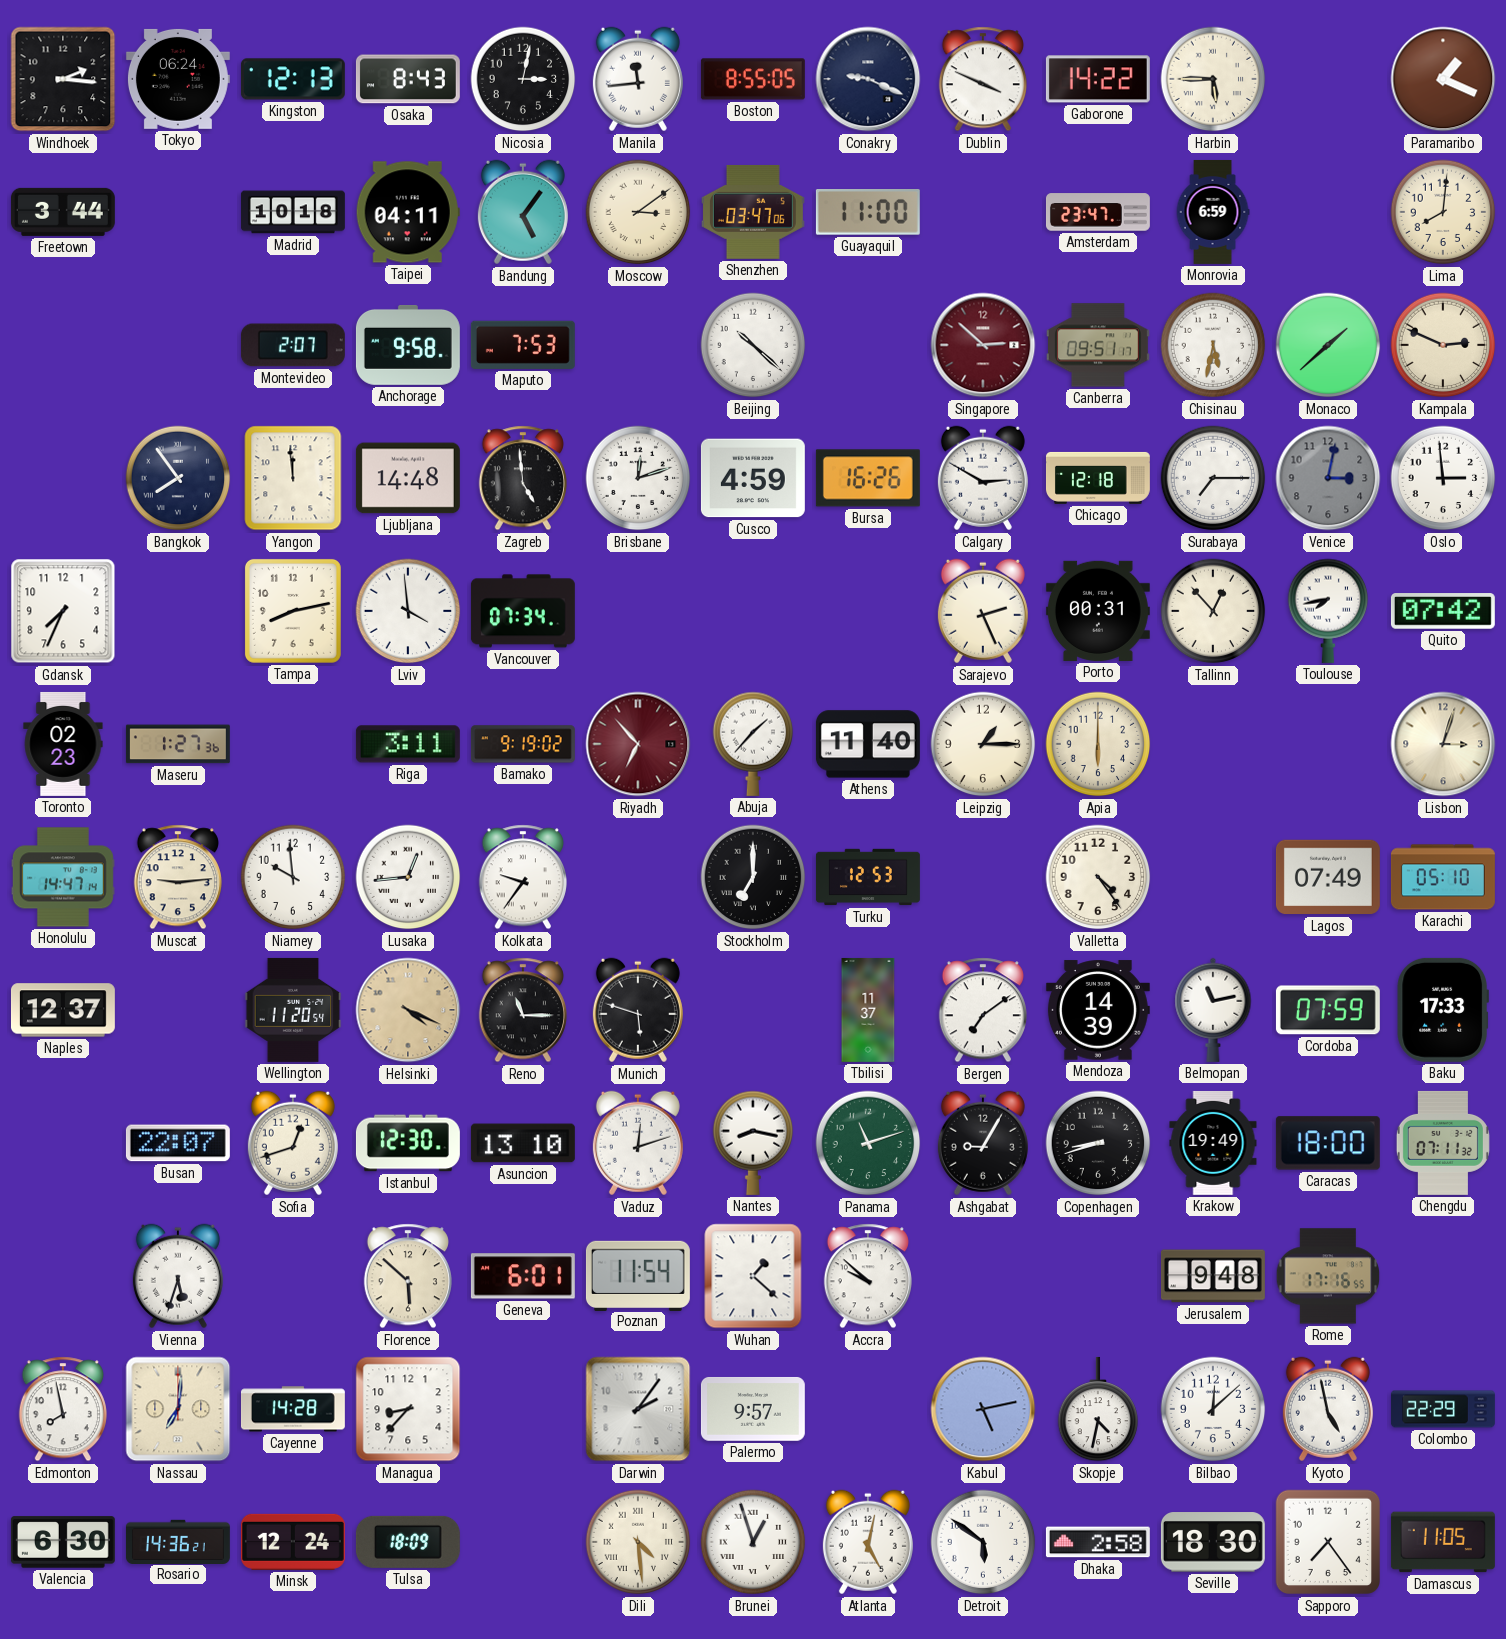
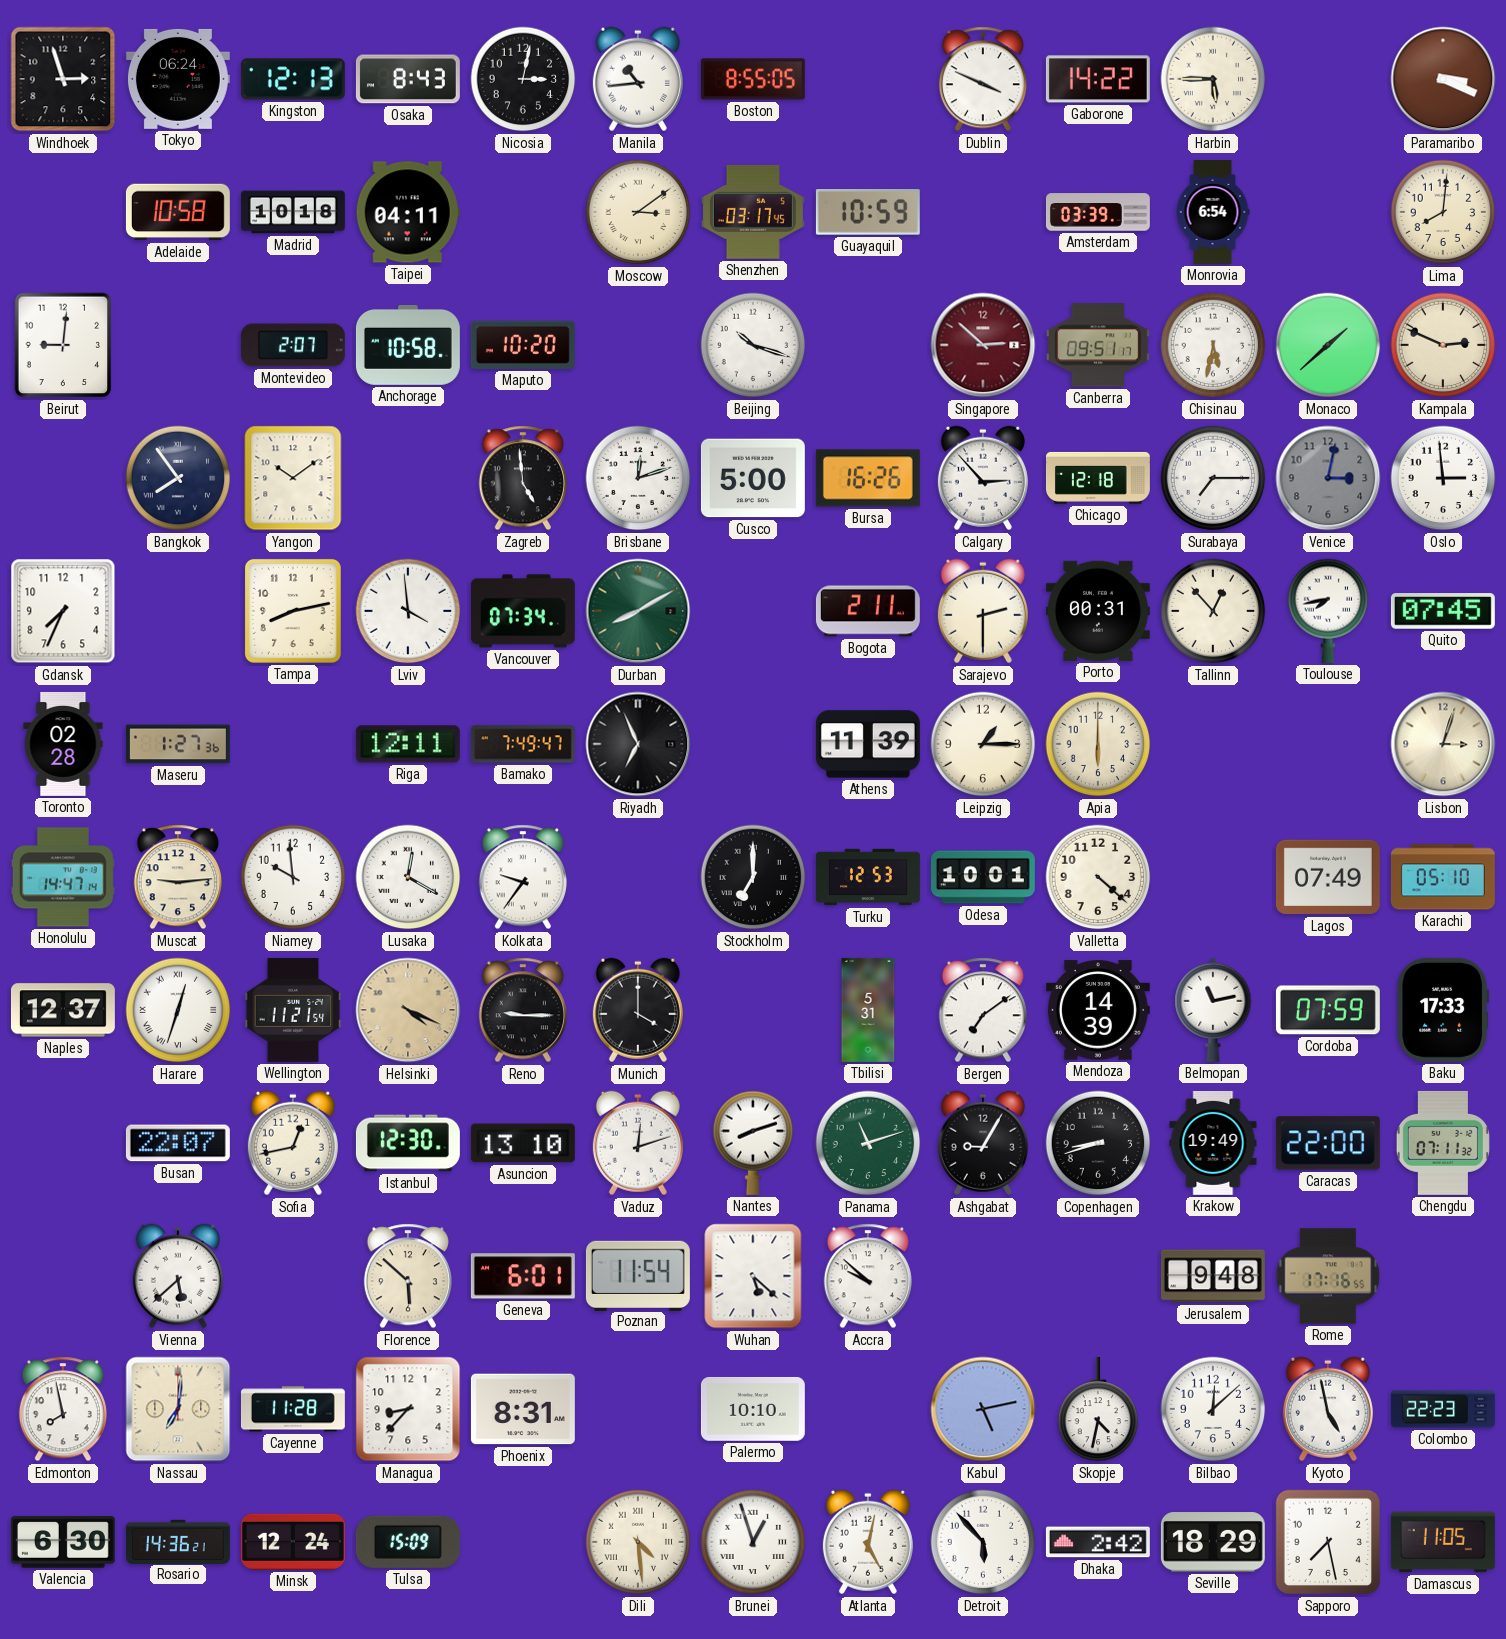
Windhoek: 2:16 -> 2:57 (63, 79)
Manila: 11:44 -> 10:44 (638, 79)
Conakry: 9:19 -> none (868, 79)
Paramaribo: 1:19 -> 3:19 (1443, 79)
Freetown: 3:44 -> none (63, 212)
Adelaide: none -> 10:58 (178, 212)
Bandung: 5:06 -> none (523, 212)
Shenzhen: 03:47 -> 03:17 (753, 212)
Guayaquil: 11:00 -> 10:59 (868, 213)
Amsterdam: 23:47 -> 03:39 (1098, 212)
Monrovia: 6:59 -> 6:54 (1213, 212)
Beirut: none -> 9:01 (63, 345)
Anchorage: 9:58 -> 10:58 (408, 345)
Maputo: 7:53 -> 10:20 (523, 345)
Beijing: 10:22 -> 10:18 (753, 345)
Yangon: 11:59 -> 10:09 (293, 478)
Ljubljana: 14:48 -> none (408, 478)
Cusco: 4:59 -> 5:00 (753, 478)
Calgary: 2:50 -> 2:53 (983, 478)
Durban: none -> 8:10 (638, 611)
Bogota: none -> 2:11 (868, 611)
Sarajevo: 2:26 -> 2:30 (983, 611)
Quito: 07:42 -> 07:45 (1443, 611)
Toronto: 02:23 -> 02:28 (63, 744)
Riga: 3:11 -> 12:11 (408, 744)
Bamako: 9:19 -> 7:49 (523, 744)
Riyadh: 6:53 -> 6:56 (638, 744)
Riyadh dial: burgundy -> black (638, 744)
Abuja: 1:37 -> none (753, 744)
Athens: 11:40 -> 11:39 (868, 744)
Lusaka: 12:44 -> 12:20 (408, 877)
Odesa: none -> 10:01 (983, 877)
Valletta: 4:24 -> 4:22 (1098, 877)
Harare: none -> 12:33 (178, 1010)
Wellington: 11:20 -> 11:21 (293, 1010)
Reno: 11:15 -> 9:15 (523, 1010)
Munich: 5:48 -> 4:00 (638, 1010)
Tbilisi: 11:37 -> 5:31 (868, 1010)
Sofia: 12:42 -> 12:43 (293, 1143)
Nantes: 8:17 -> 8:12 (753, 1143)
Caracas: 18:00 -> 22:00 (1328, 1143)
Vienna: 5:33 -> 5:38 (178, 1276)
Wuhan: 1:22 -> 5:22 (753, 1276)
Cayenne: 14:28 -> 11:28 (293, 1409)
Phoenix: none -> 8:31 (523, 1409)
Darwin: 2:06 -> none (638, 1409)
Palermo: 9:57 -> 10:10 (753, 1409)
Colombo: 22:29 -> 22:23 (1443, 1409)
Tulsa: 18:09 -> 15:09 (408, 1542)
Detroit: 5:51 -> 5:53 (983, 1542)
Dhaka: 2:58 -> 2:42 (1098, 1542)
Seville: 18:30 -> 18:29 (1213, 1542)
Sapporo: 7:24 -> 7:28 (1327, 1542)
